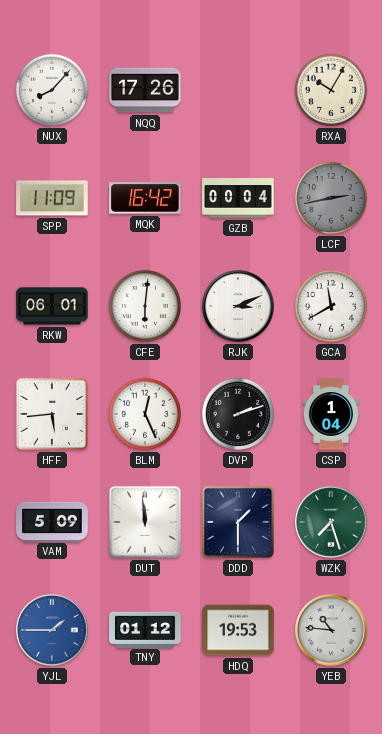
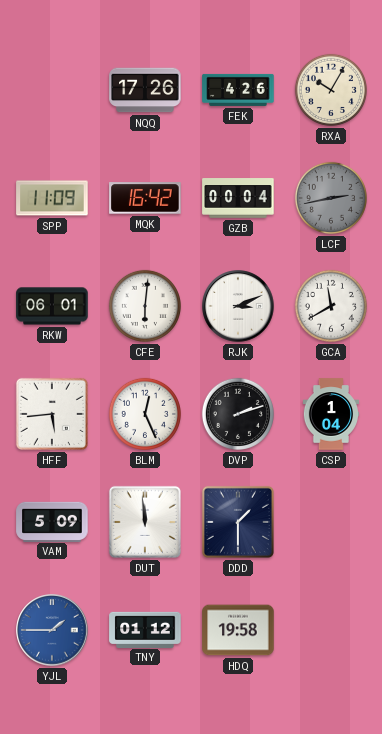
NUX: 8:07 -> none (52, 90)
FEK: none -> 4:26 (238, 90)
WZK: 7:27 -> none (331, 522)
HDQ: 19:53 -> 19:58 (238, 630)
YEB: 10:46 -> none (331, 630)
